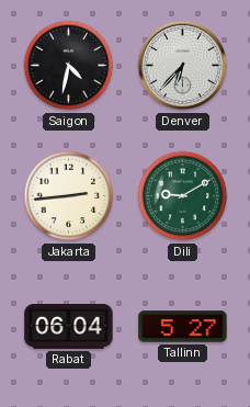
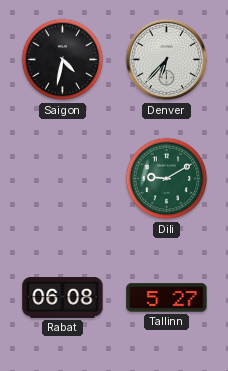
Jakarta: 2:44 -> none (69, 196)
Rabat: 06:04 -> 06:08 (63, 298)
